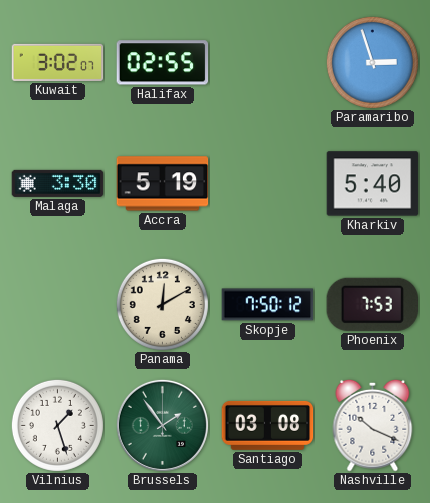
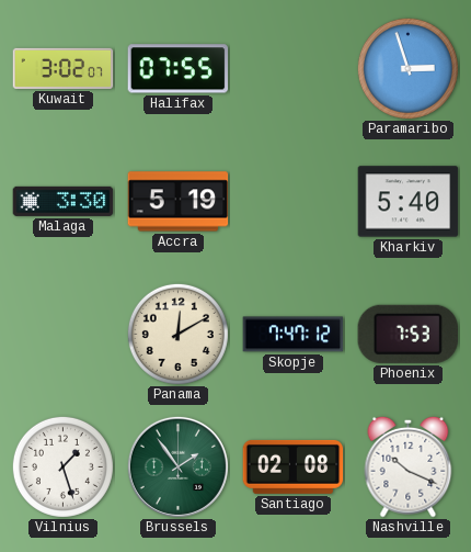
Halifax: 02:55 -> 07:55 (179, 69)
Skopje: 7:50 -> 7:47 (294, 335)
Santiago: 03:08 -> 02:08 (294, 466)
